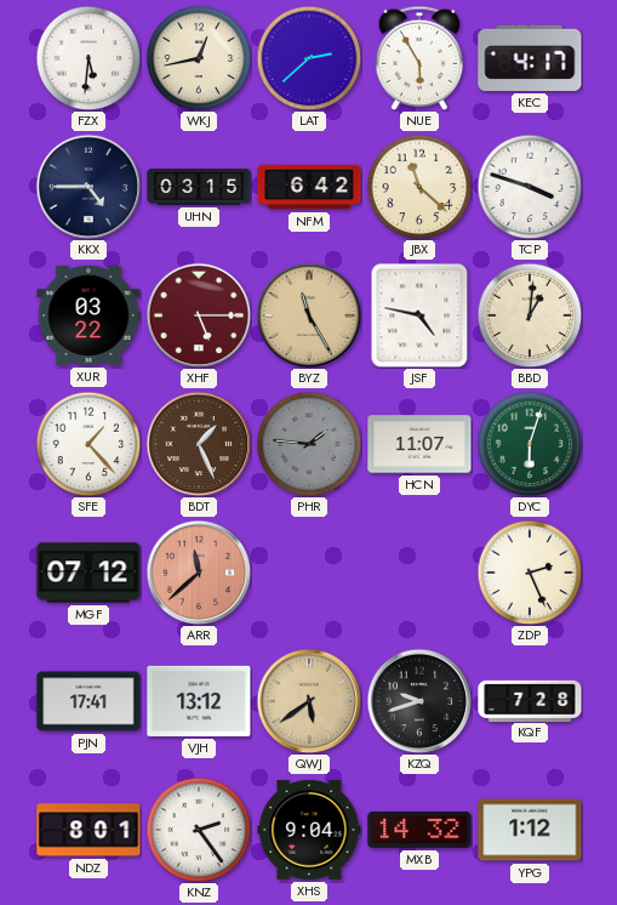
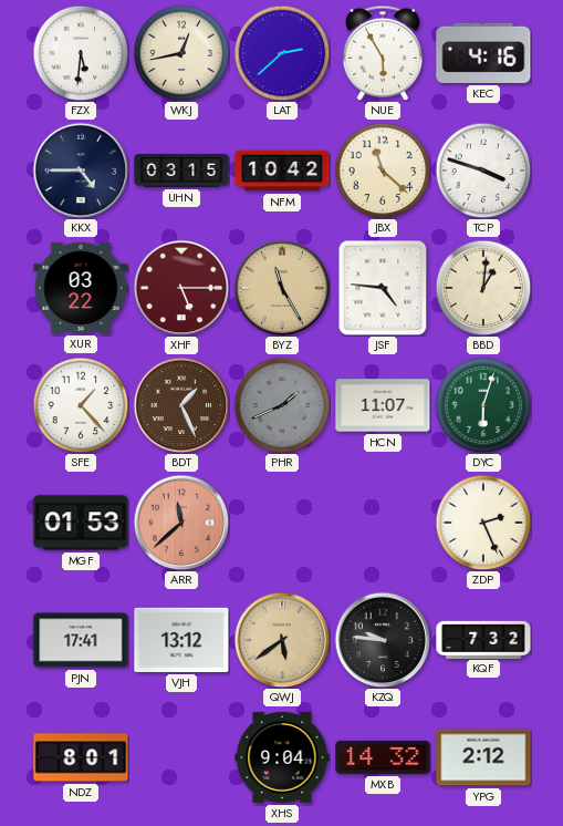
KEC: 4:17 -> 4:16 (483, 53)
NFM: 6:42 -> 10:42 (282, 171)
JSF: 4:47 -> 4:46 (383, 288)
PHR: 1:46 -> 1:41 (282, 405)
MGF: 07:12 -> 01:53 (81, 523)
KZQ: 9:42 -> 9:46 (383, 640)
KQF: 7:28 -> 7:32 (483, 639)
KNZ: 2:24 -> none (199, 830)
YPG: 1:12 -> 2:12 (483, 757)
